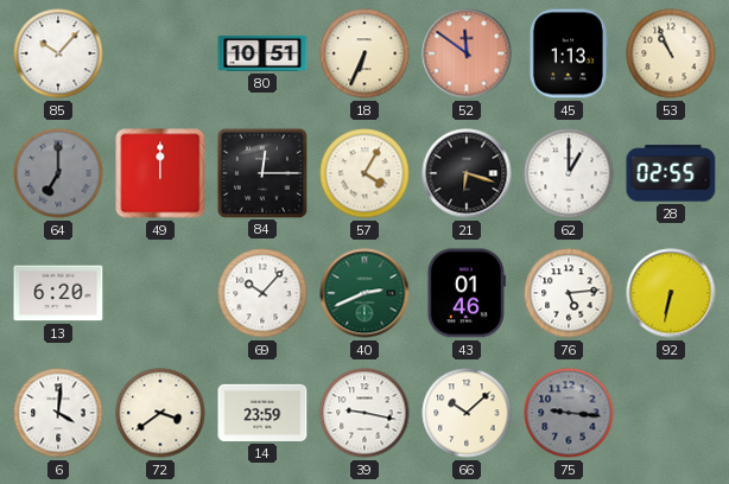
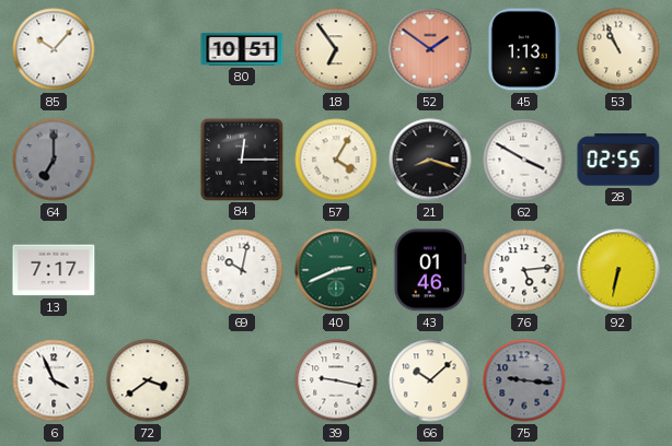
18: 6:34 -> 6:54 (336, 49)
52: 11:51 -> 1:51 (430, 49)
49: 12:00 -> none (160, 173)
21: 6:18 -> 8:18 (430, 160)
62: 1:00 -> 3:50 (524, 160)
13: 6:20 -> 7:17 (54, 270)
69: 10:07 -> 10:02 (242, 270)
6: 4:01 -> 3:56 (54, 380)
14: 23:59 -> none (262, 413)
